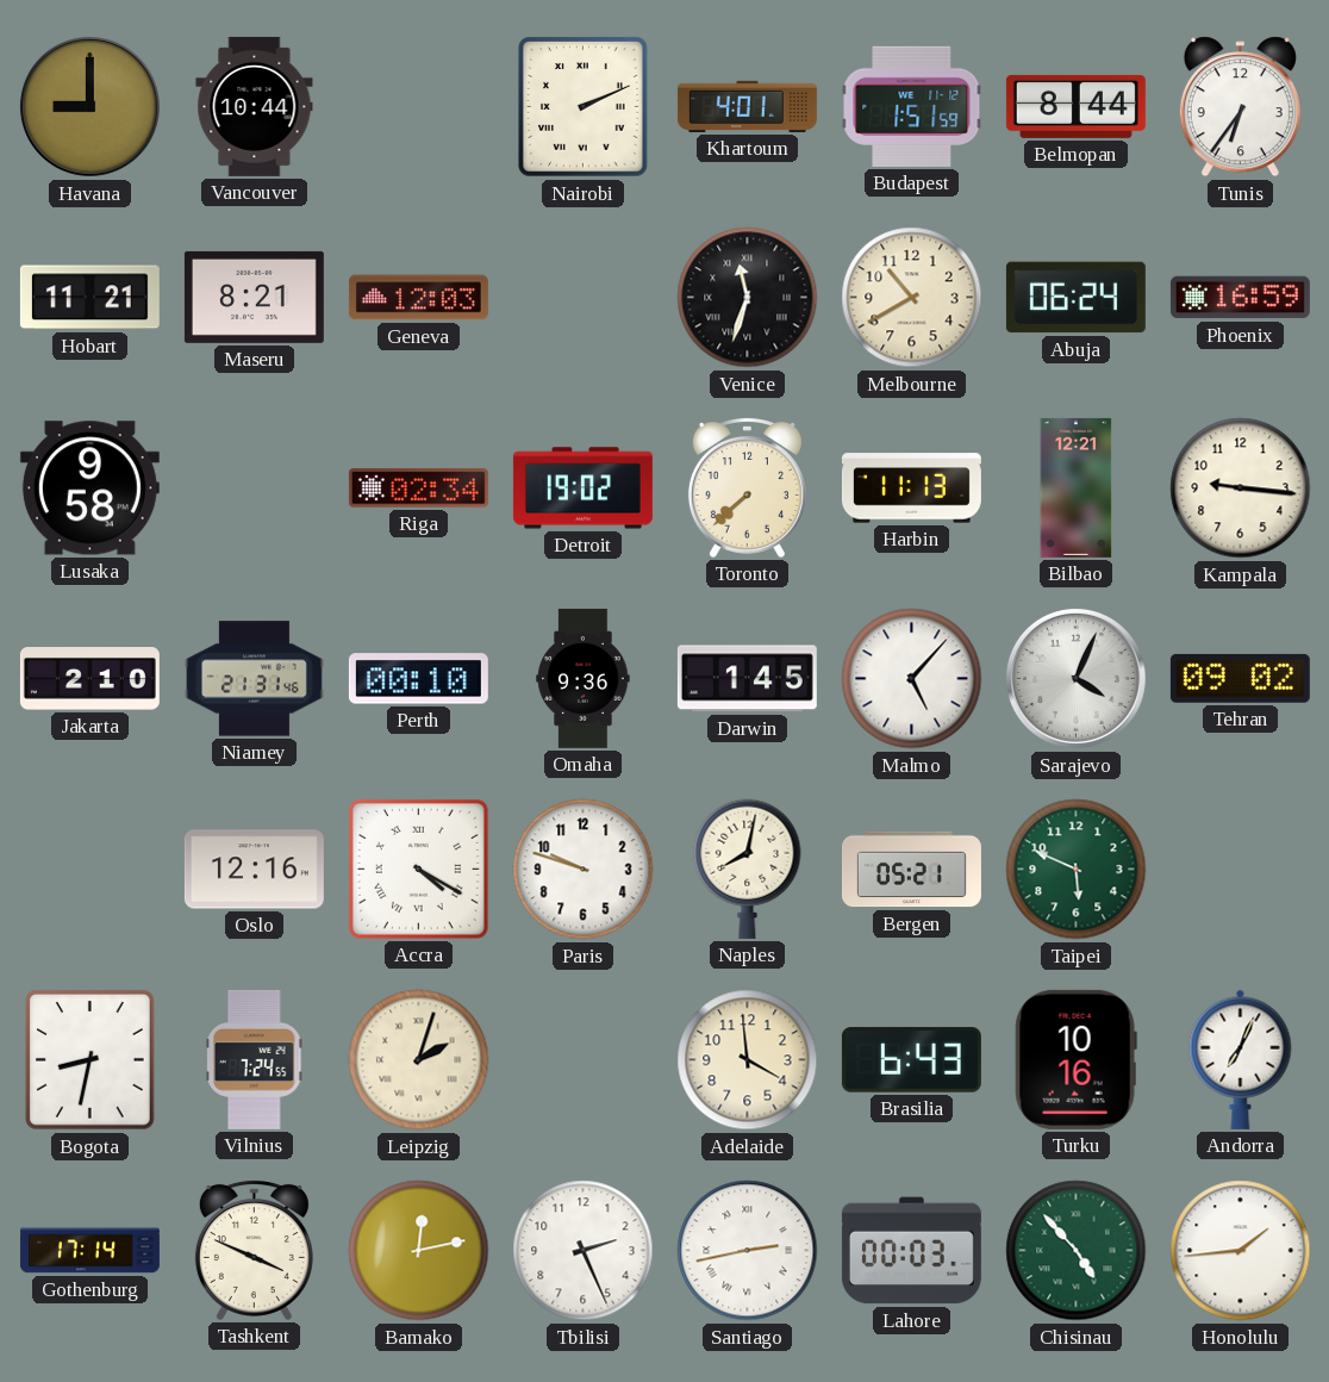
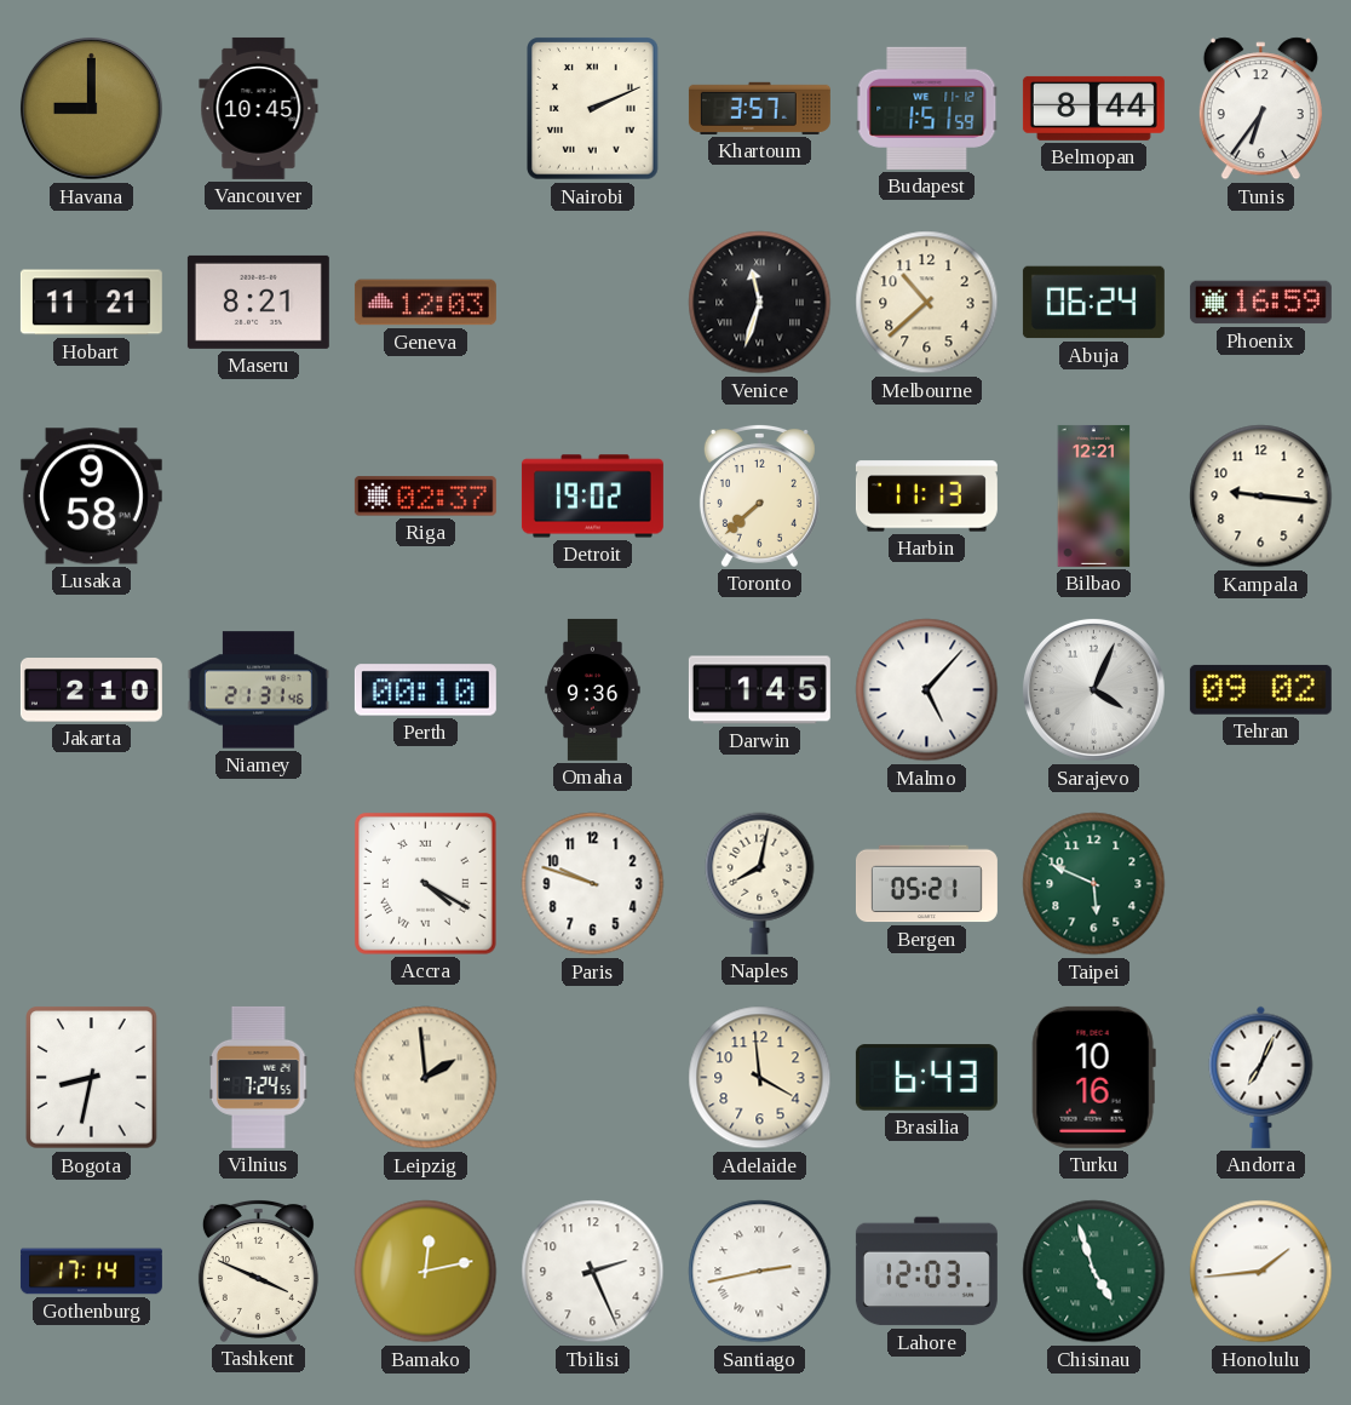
Vancouver: 10:44 -> 10:45 (259, 108)
Khartoum: 4:01 -> 3:57 (759, 108)
Melbourne: 10:40 -> 10:38 (927, 303)
Riga: 02:34 -> 02:37 (425, 497)
Oslo: 12:16 -> none (254, 870)
Leipzig: 2:03 -> 1:59 (426, 1078)
Lahore: 00:03 -> 12:03 (926, 1272)
Chisinau: 4:53 -> 4:57 (1094, 1272)
